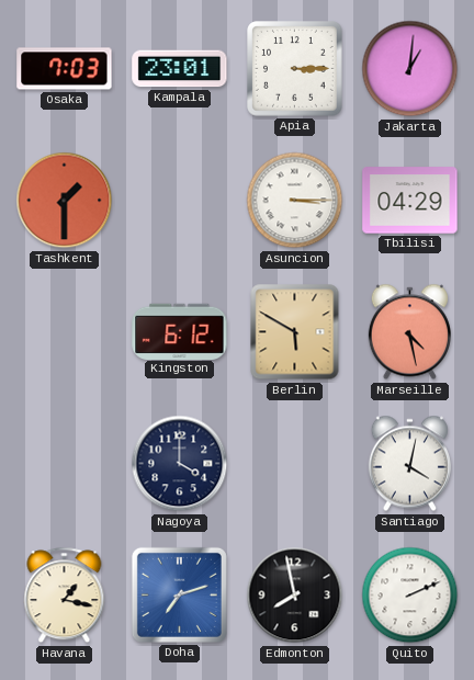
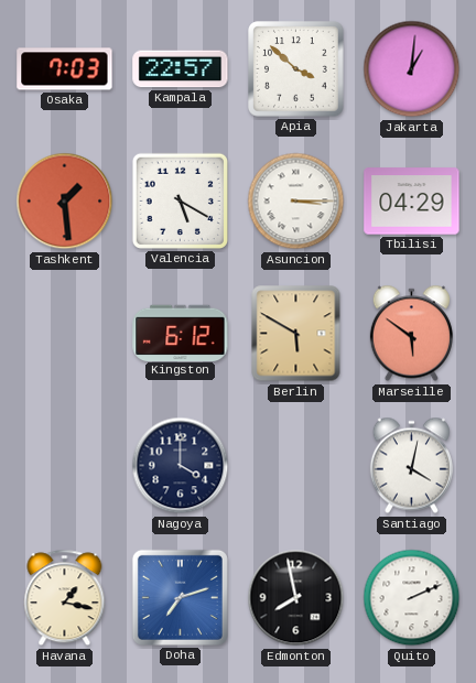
Kampala: 23:01 -> 22:57 (181, 69)
Apia: 3:15 -> 3:52 (296, 69)
Tashkent: 1:30 -> 1:29 (65, 202)
Valencia: none -> 5:20 (180, 200)
Marseille: 4:28 -> 5:51 (411, 334)
